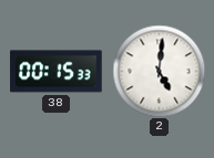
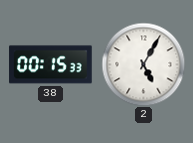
2: 5:01 -> 5:05 (143, 64)
